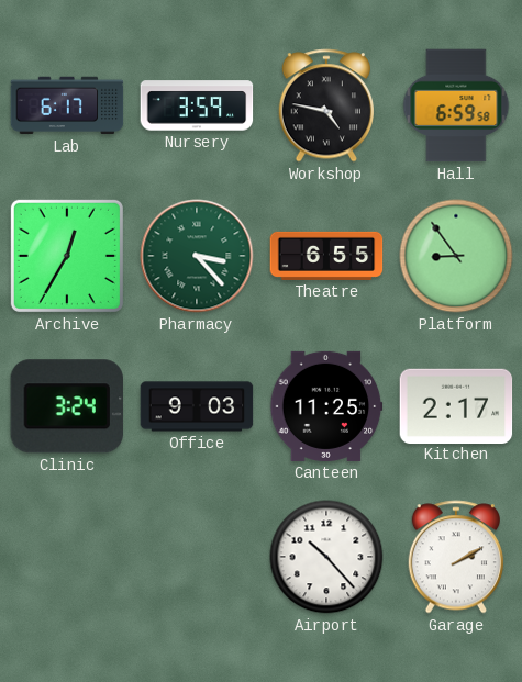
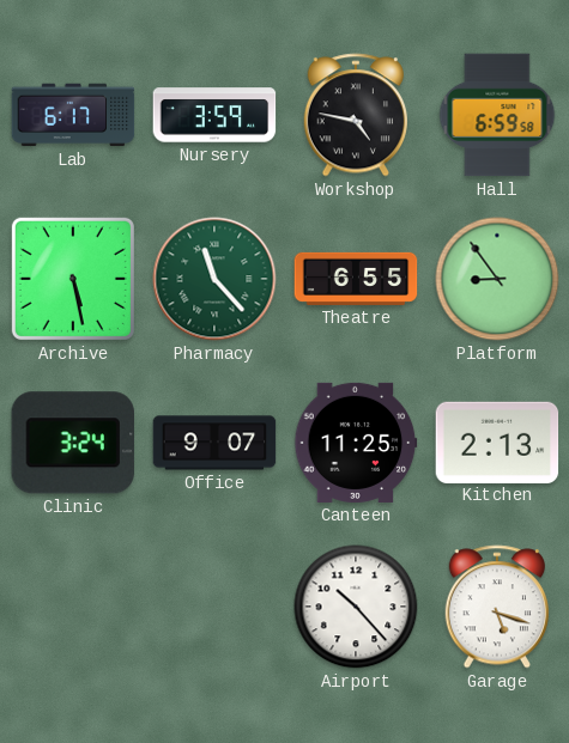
Archive: 12:35 -> 5:28 (73, 279)
Pharmacy: 3:23 -> 11:23 (214, 279)
Office: 9:03 -> 9:07 (214, 443)
Kitchen: 2:17 -> 2:13 (497, 441)
Garage: 2:10 -> 5:18 (496, 607)
